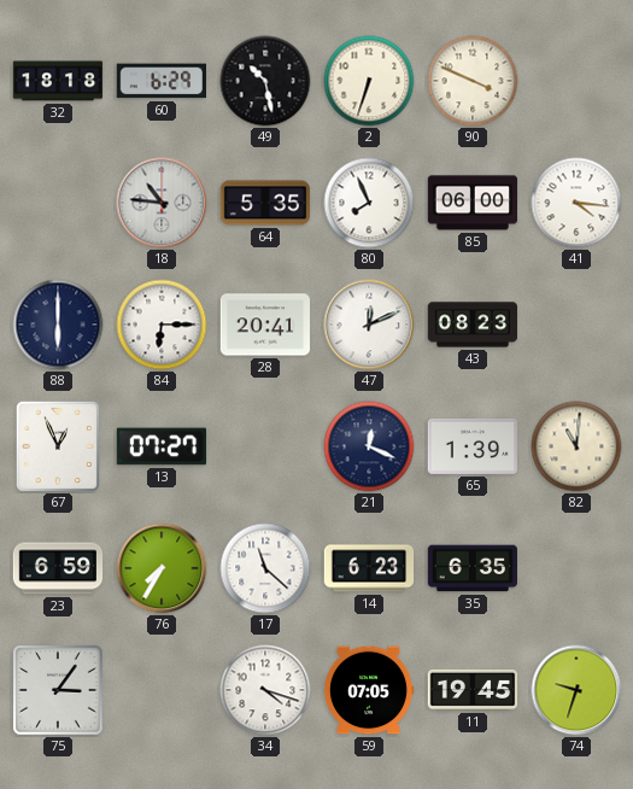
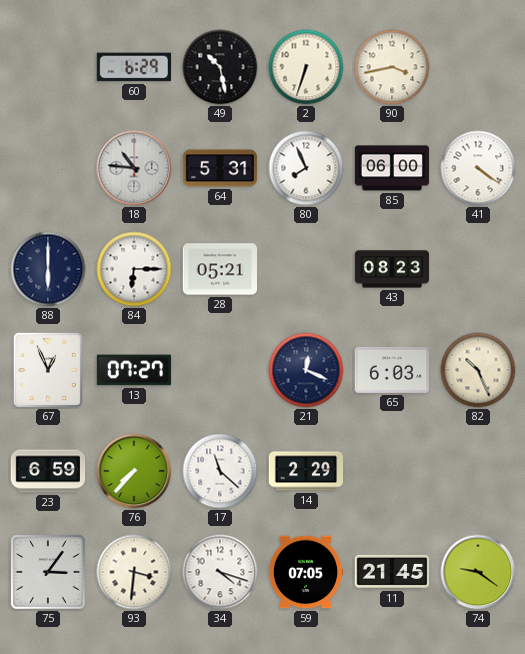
32: 18:18 -> none (58, 81)
90: 3:49 -> 3:43 (392, 67)
64: 5:35 -> 5:31 (220, 168)
41: 4:16 -> 4:21 (478, 168)
28: 20:41 -> 05:21 (220, 269)
47: 12:11 -> none (369, 325)
65: 1:39 -> 6:03 (391, 370)
82: 11:01 -> 10:26 (478, 370)
76: 7:35 -> 7:37 (134, 471)
14: 6:23 -> 2:29 (306, 471)
35: 6:35 -> none (473, 568)
93: none -> 3:31 (134, 572)
11: 19:45 -> 21:45 (392, 572)
74: 9:33 -> 9:21 (478, 572)
